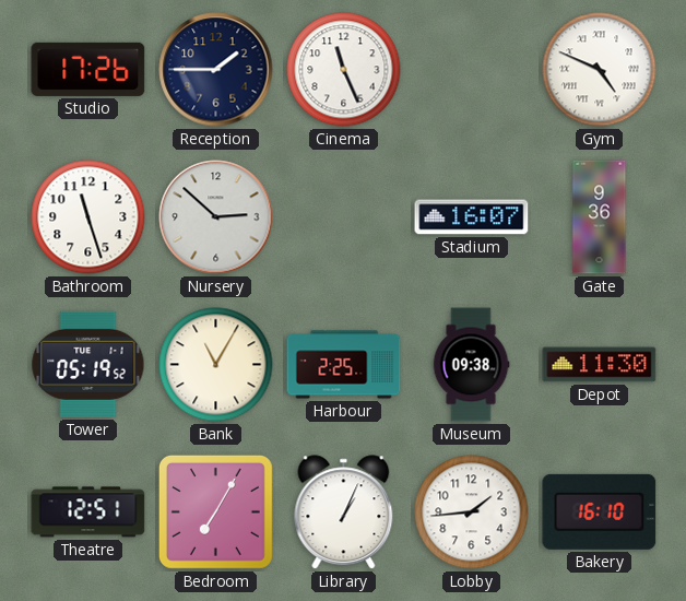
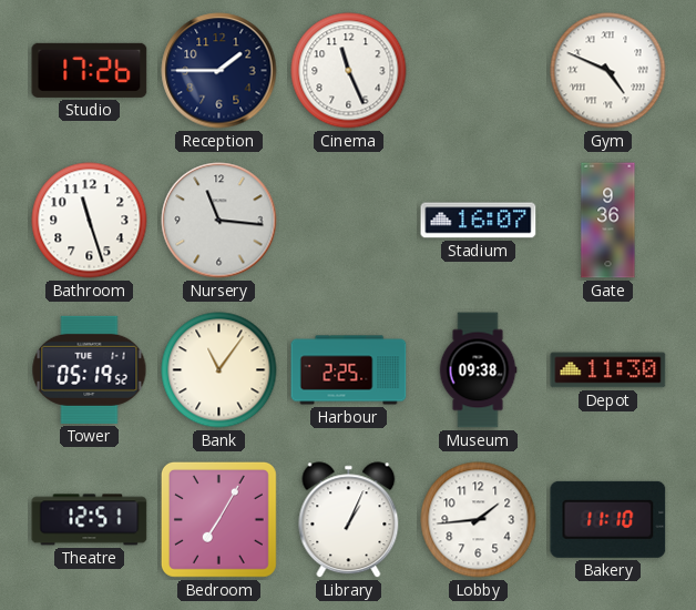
Nursery: 2:52 -> 11:16 (219, 221)
Bank: 11:05 -> 11:06 (219, 370)
Bakery: 16:10 -> 11:10 (608, 519)
